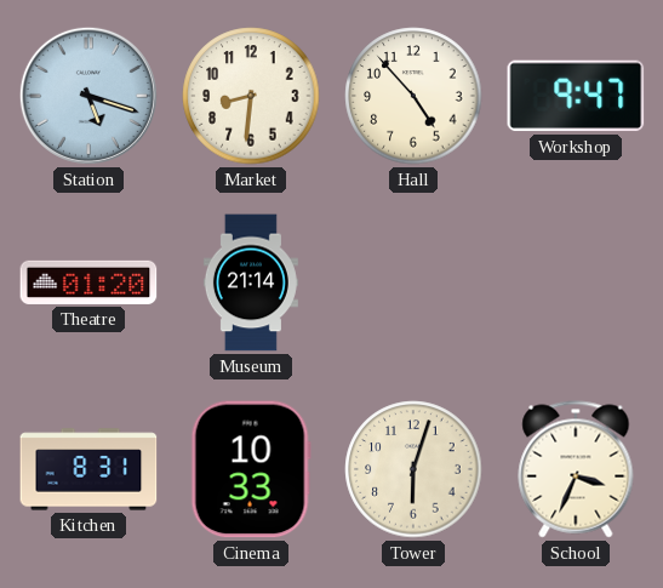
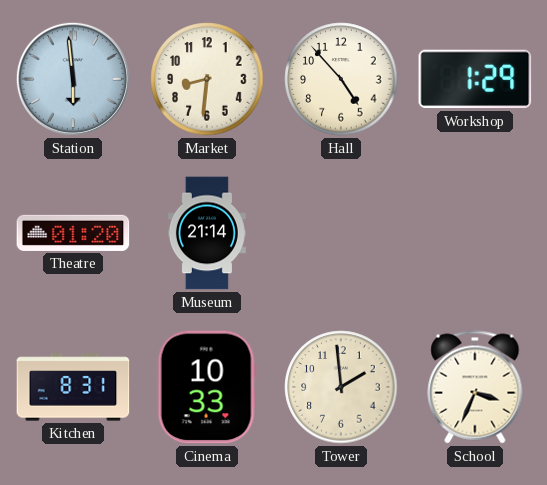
Station: 5:18 -> 5:59 (73, 79)
Workshop: 9:47 -> 1:29 (475, 79)
Tower: 6:03 -> 1:59 (341, 387)
